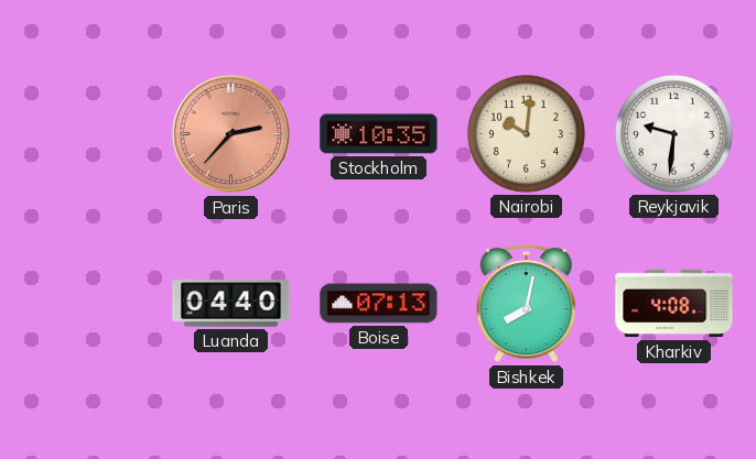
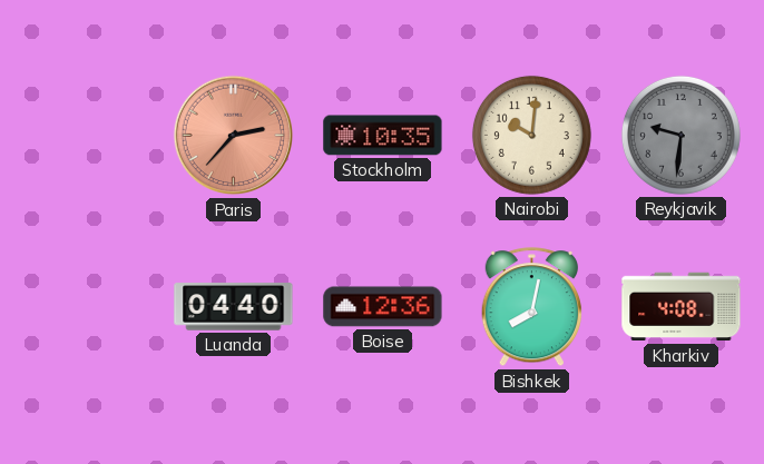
Reykjavik dial: white -> grey (680, 135)
Boise: 07:13 -> 12:36 (383, 307)
